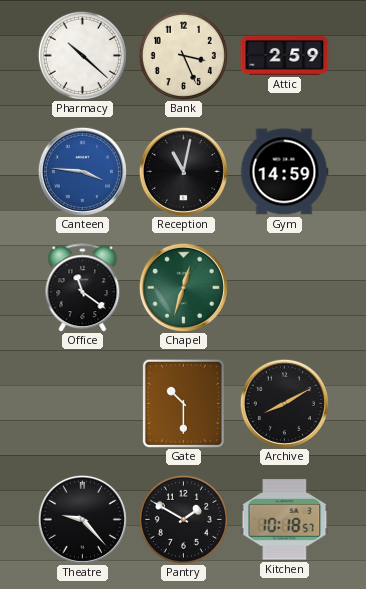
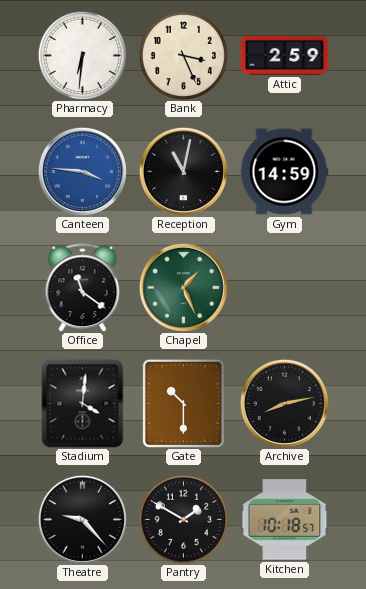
Pharmacy: 10:22 -> 6:31 (82, 55)
Chapel: 12:33 -> 1:26 (183, 287)
Stadium: none -> 4:01 (83, 404)
Archive: 8:10 -> 8:13 (284, 403)
